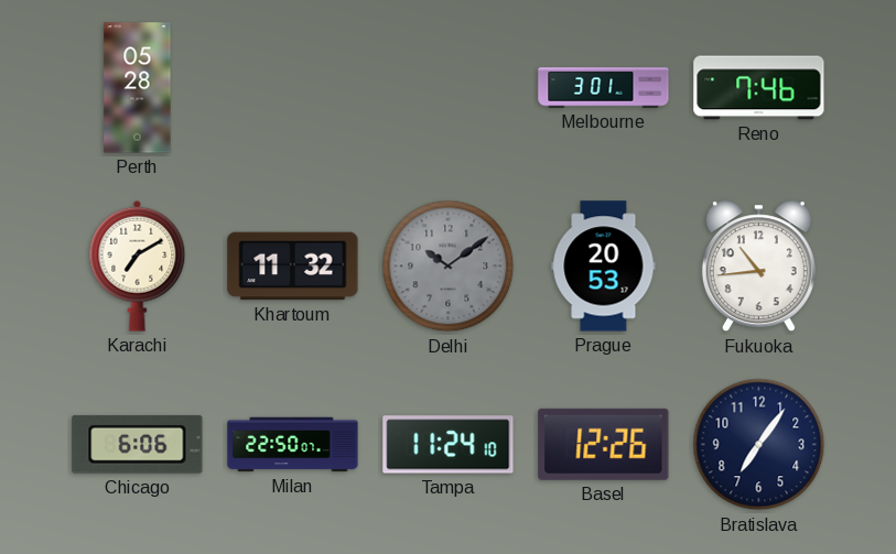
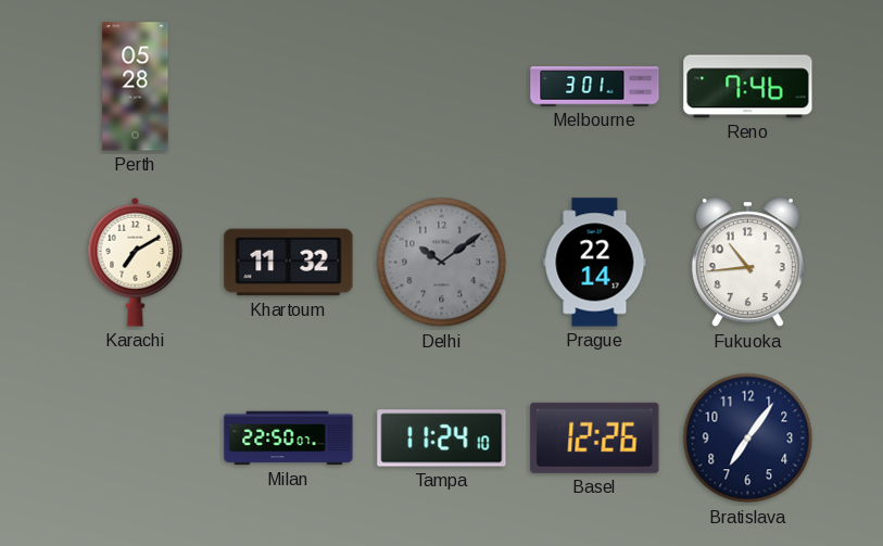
Prague: 20:53 -> 22:14 (595, 263)
Chicago: 6:06 -> none (138, 444)
